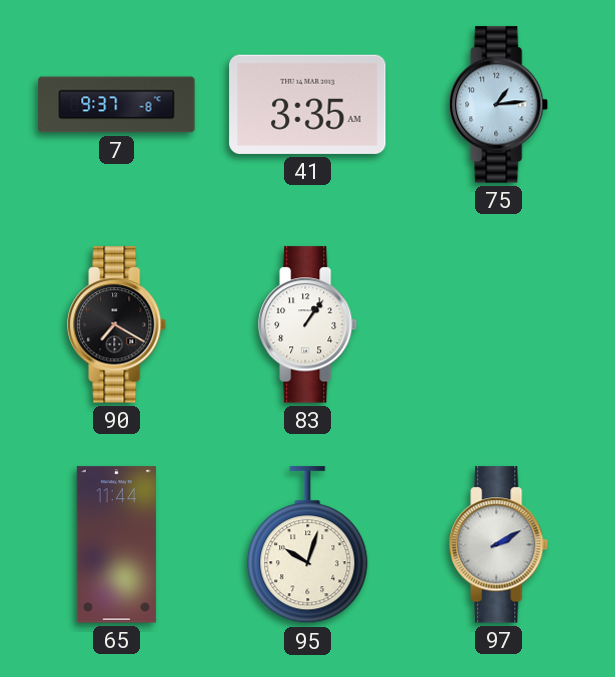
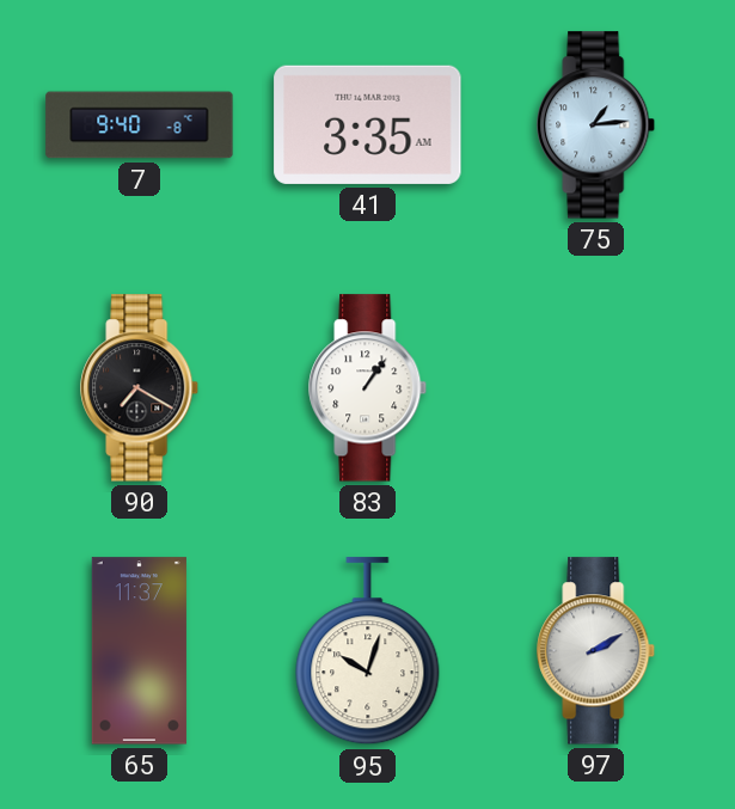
7: 9:37 -> 9:40 (140, 125)
65: 11:44 -> 11:37 (139, 651)
